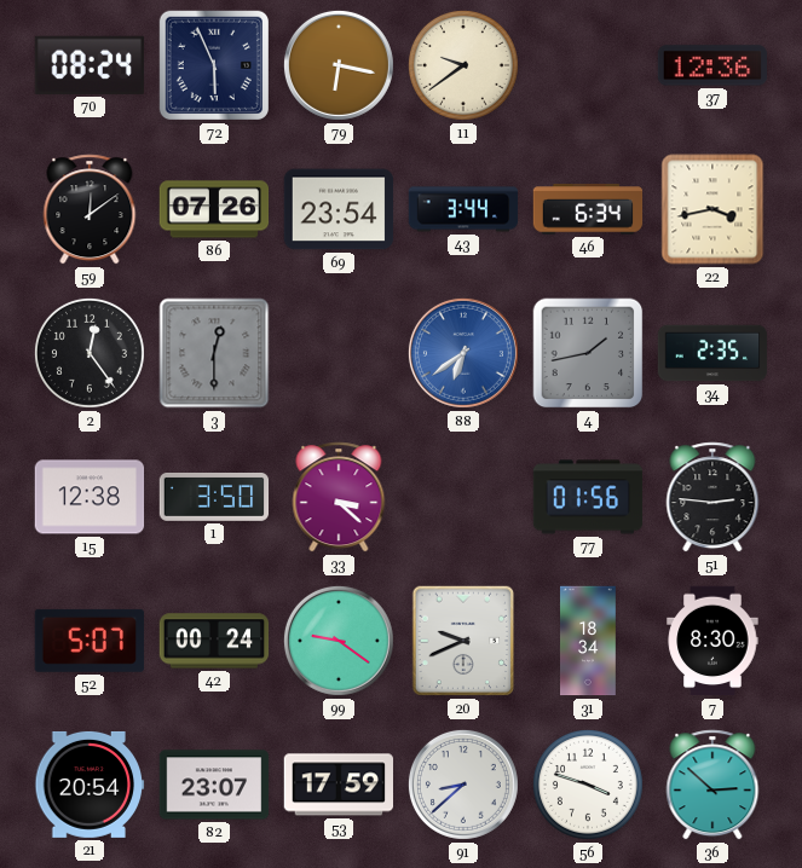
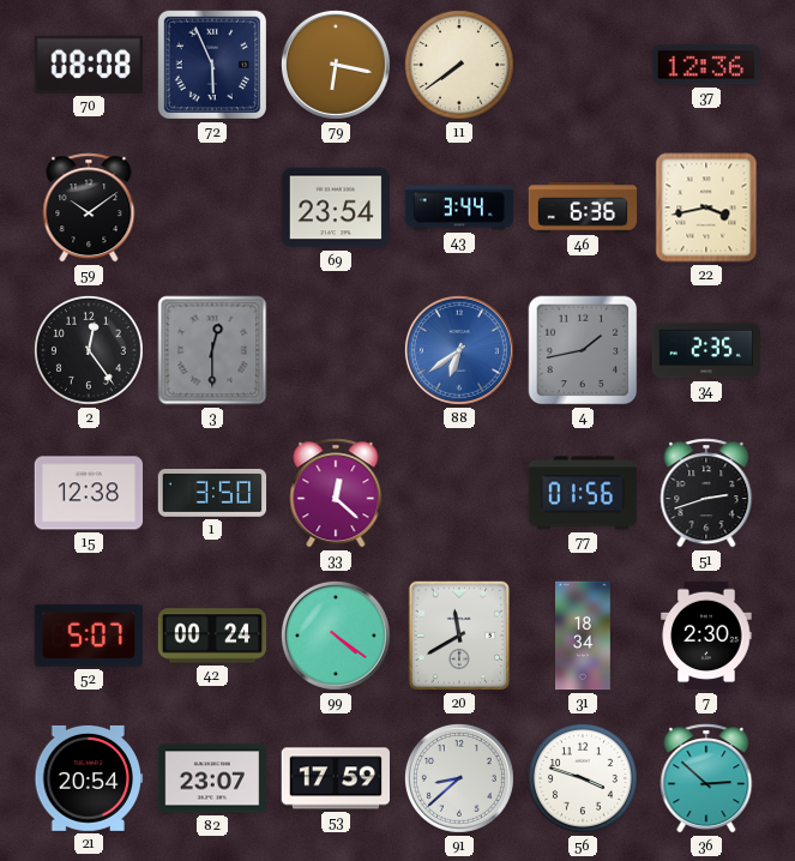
70: 08:24 -> 08:08 (89, 65)
11: 9:39 -> 7:39 (459, 65)
59: 12:09 -> 10:09 (89, 207)
86: 07:26 -> none (214, 209)
46: 6:34 -> 6:36 (583, 207)
33: 3:22 -> 12:22 (336, 493)
51: 2:46 -> 2:42 (706, 493)
99: 9:21 -> 4:21 (336, 636)
20: 9:41 -> 11:40 (459, 636)
7: 8:30 -> 2:30 (706, 636)
